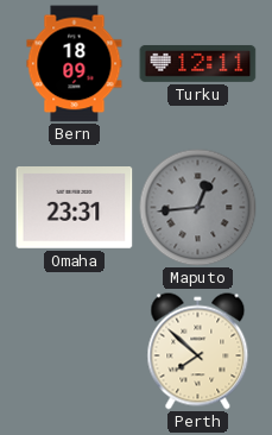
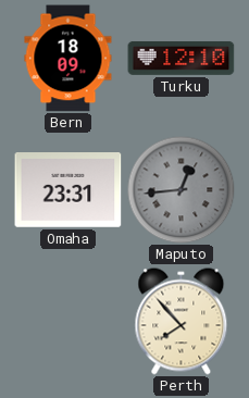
Turku: 12:11 -> 12:10 (182, 58)
Perth: 7:52 -> 7:53 (182, 322)
